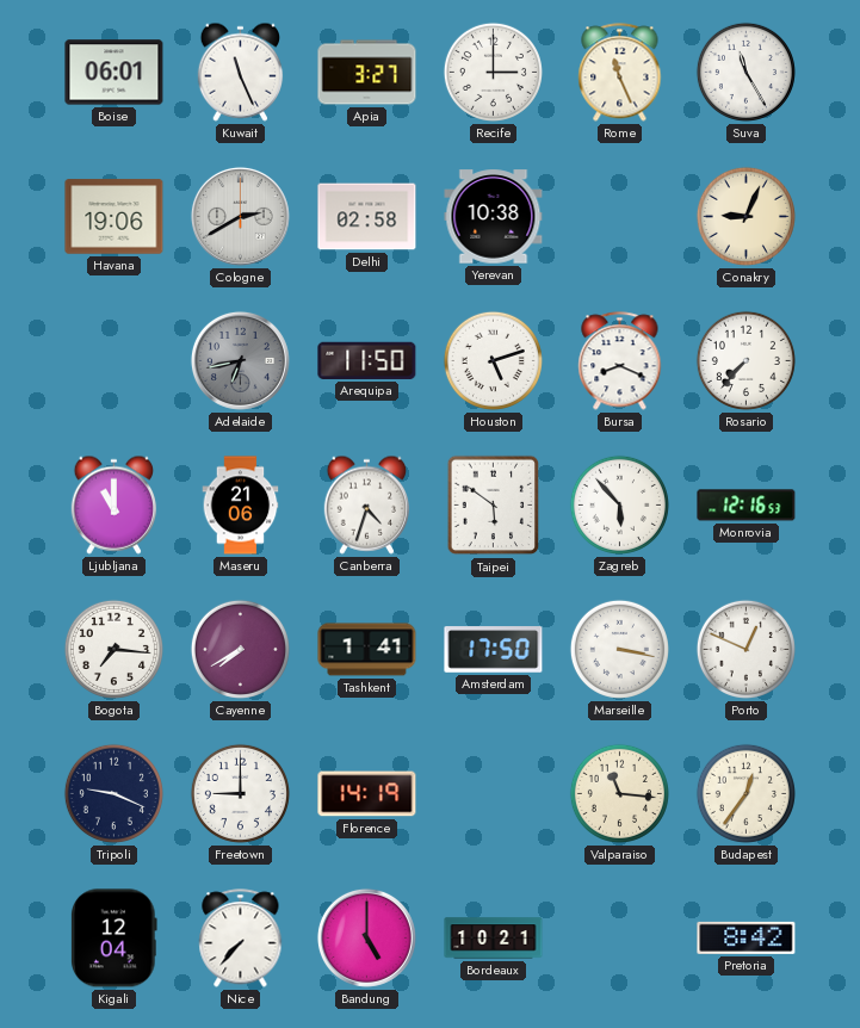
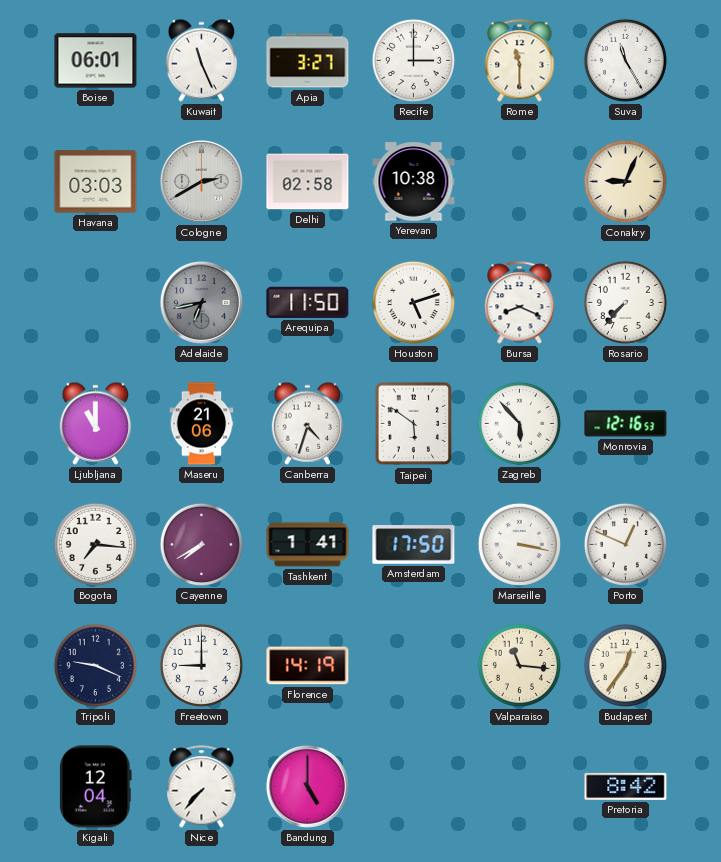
Rome: 11:26 -> 11:30 (520, 61)
Havana: 19:06 -> 03:03 (96, 182)
Bordeaux: 10:21 -> none (494, 939)
